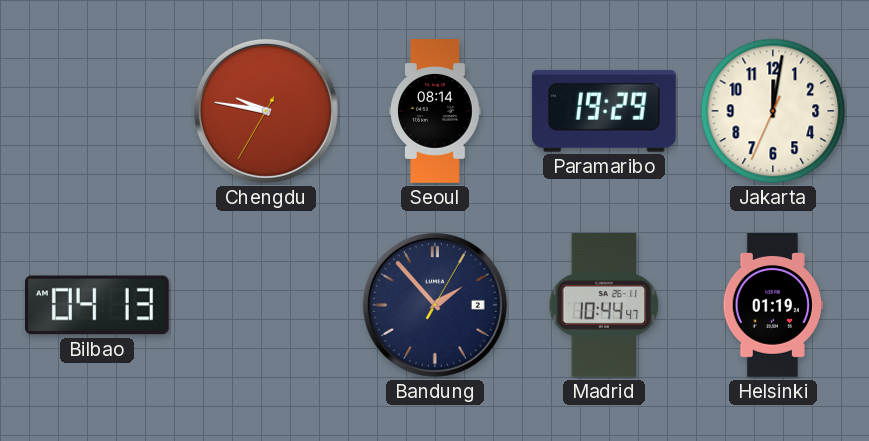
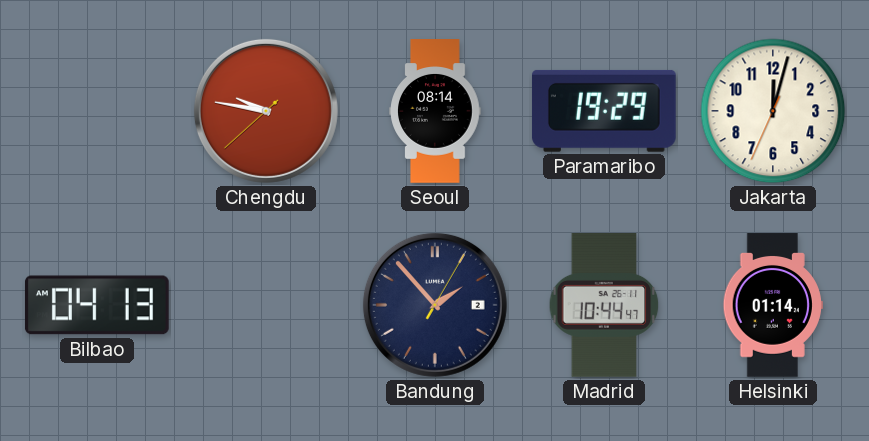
Chengdu: 9:46:35 -> 9:46:38 (266, 111)
Jakarta: 12:01 -> 12:02 (773, 111)
Helsinki: 01:19 -> 01:14 (773, 305)
